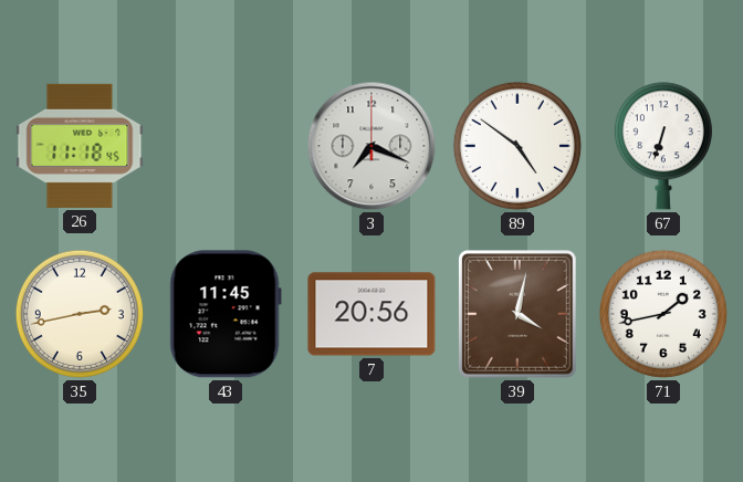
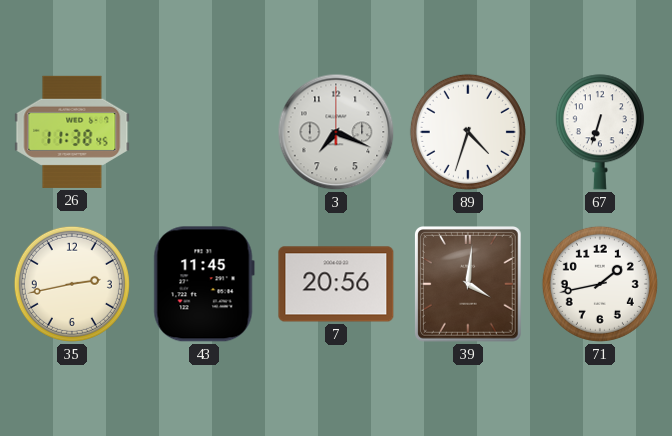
26: 11:18 -> 11:38 (72, 132)
89: 4:51 -> 4:33 (468, 132)
39: 4:02 -> 4:01 (469, 285)
